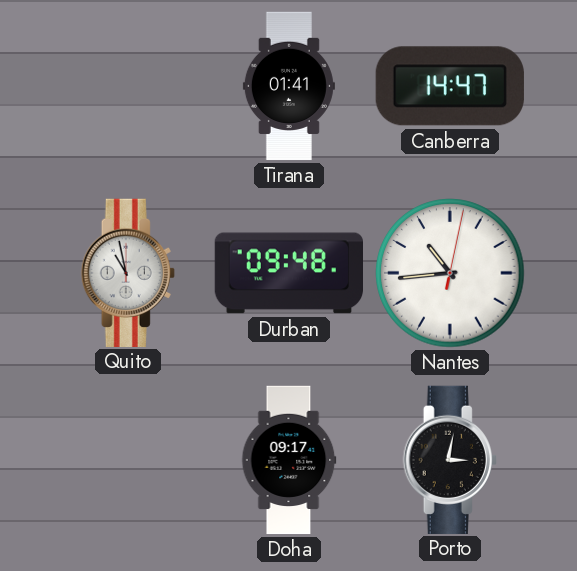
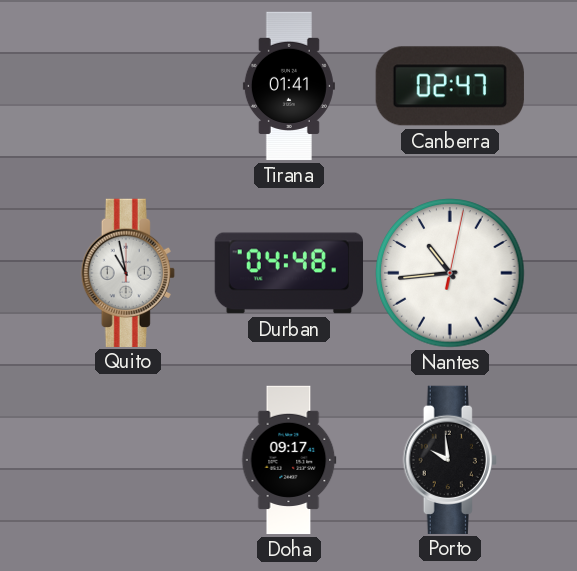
Canberra: 14:47 -> 02:47 (450, 86)
Durban: 09:48 -> 04:48 (288, 273)
Porto: 3:02 -> 9:59 (450, 459)
